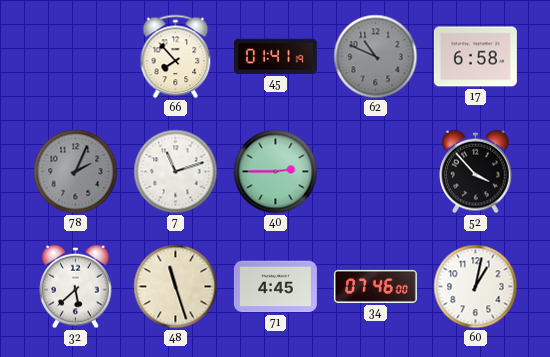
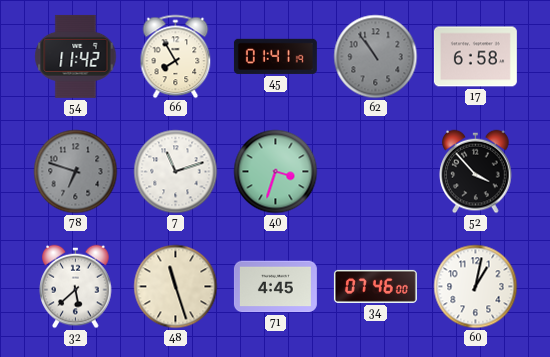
54: none -> 11:42 (76, 56)
66: 7:53 -> 7:55 (176, 57)
62: 10:49 -> 10:54 (376, 57)
78: 2:04 -> 6:48 (76, 172)
40: 2:45 -> 3:33 (276, 172)
